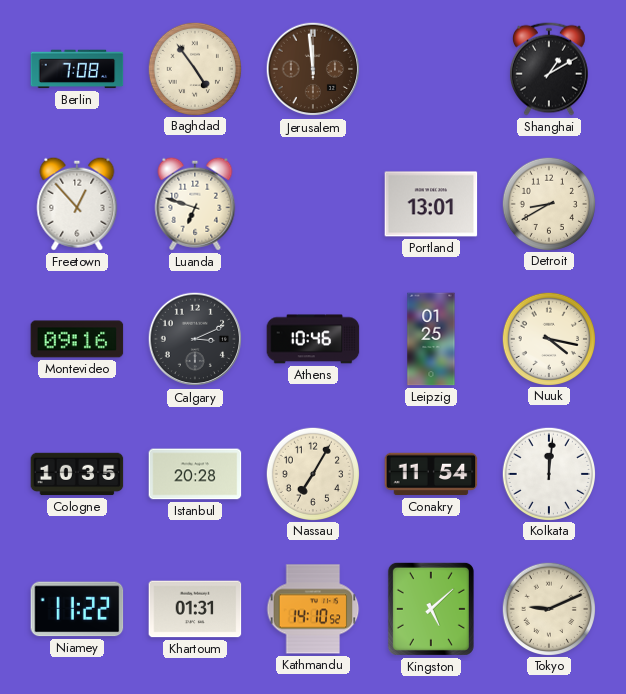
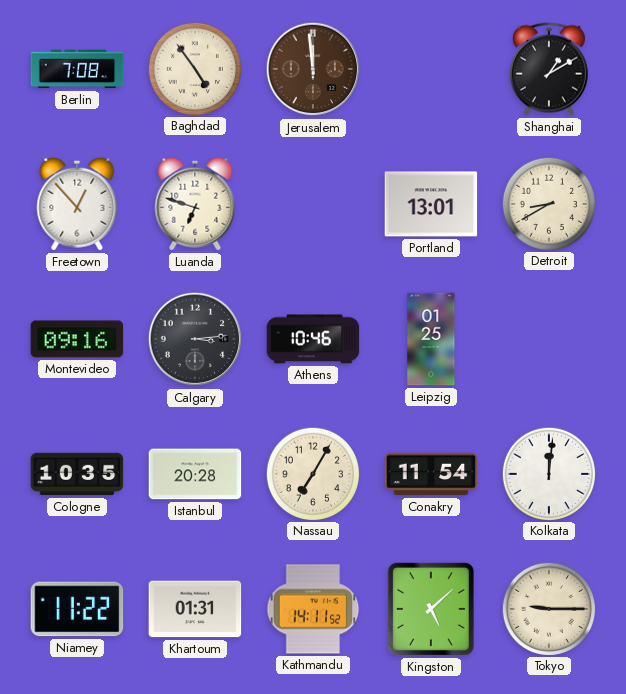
Calgary: 3:11 -> 3:14 (195, 339)
Nuuk: 4:17 -> none (548, 338)
Kathmandu: 14:10 -> 14:11 (313, 609)
Tokyo: 9:11 -> 9:15 (548, 608)
